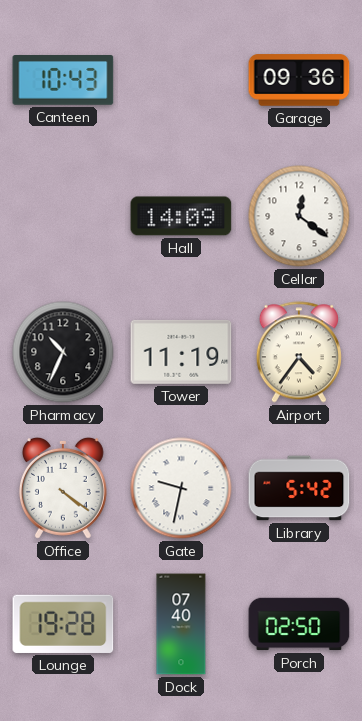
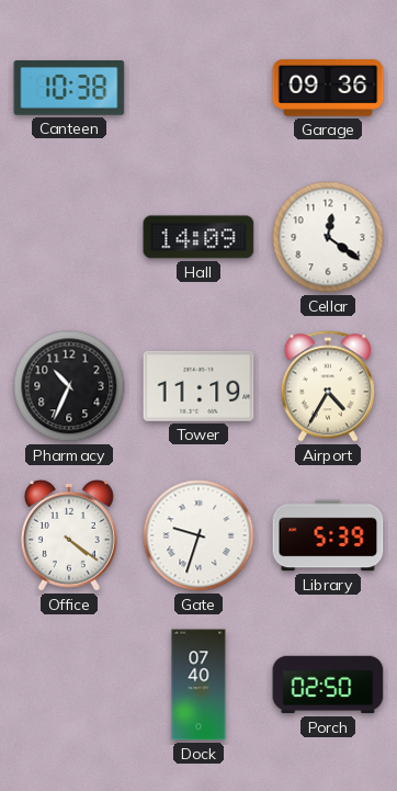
Canteen: 10:43 -> 10:38 (69, 88)
Airport: 4:36 -> 4:35 (328, 386)
Gate: 9:32 -> 9:33 (198, 535)
Library: 5:42 -> 5:39 (328, 535)
Lounge: 19:28 -> none (63, 624)
